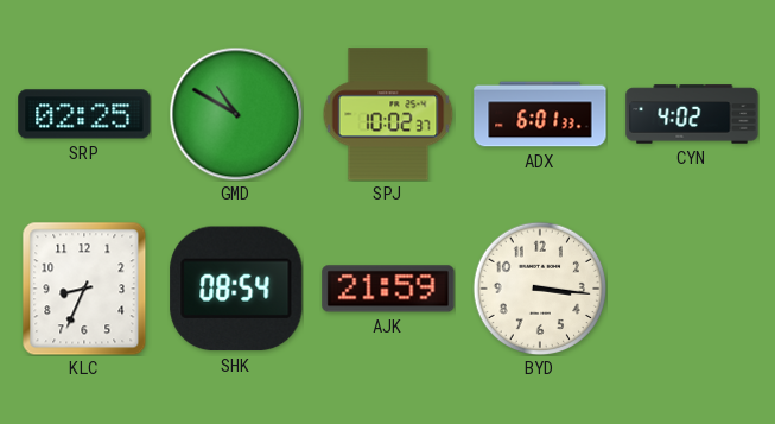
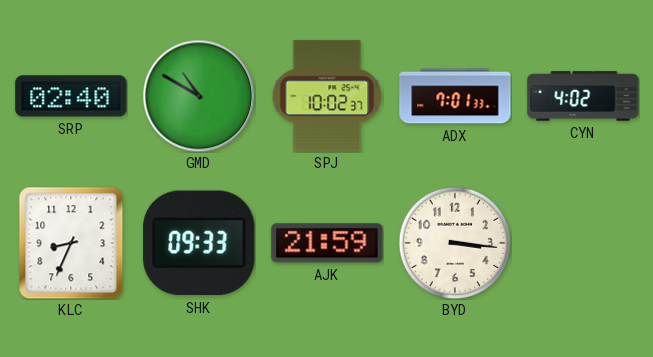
SRP: 02:25 -> 02:40 (71, 96)
ADX: 6:01 -> 7:01 (455, 96)
SHK: 08:54 -> 09:33 (199, 243)
